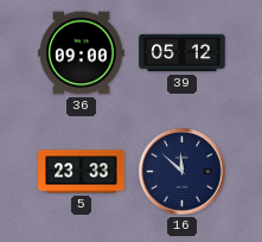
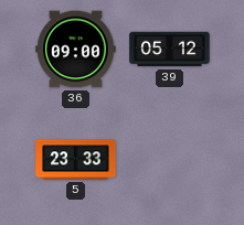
16: 11:52 -> none (183, 172)
